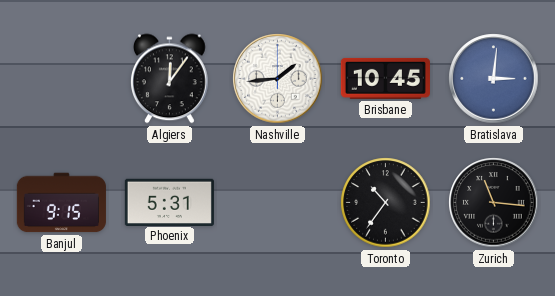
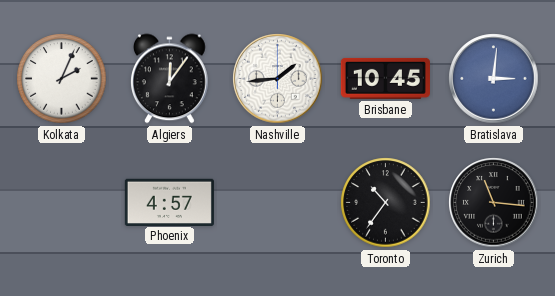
Kolkata: none -> 2:04 (62, 79)
Banjul: 9:15 -> none (61, 203)
Phoenix: 5:31 -> 4:57 (169, 202)
